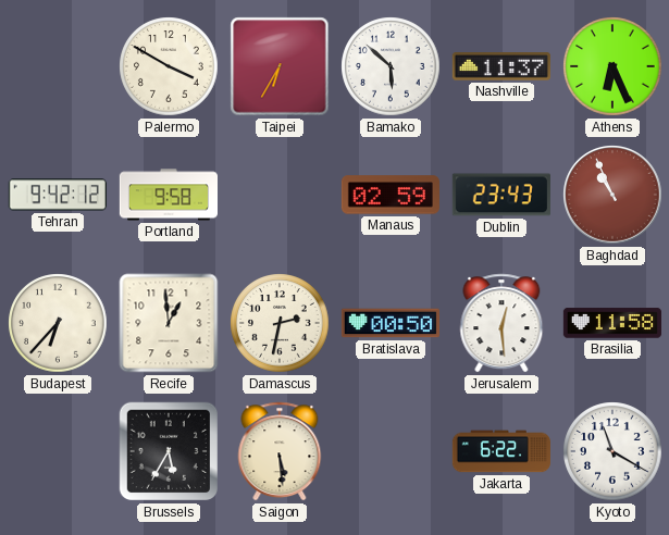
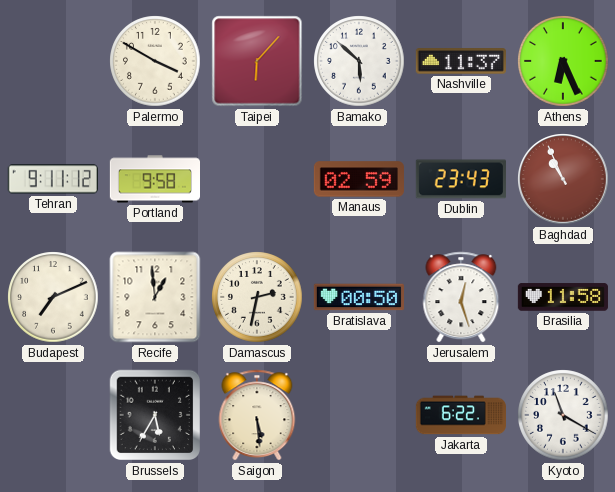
Taipei: 6:35 -> 6:07 (257, 61)
Tehran: 9:42 -> 9:11 (53, 179)
Budapest: 6:37 -> 7:11 (53, 297)
Jerusalem: 12:29 -> 12:27 (461, 297)
